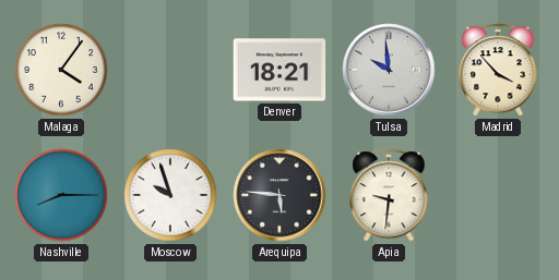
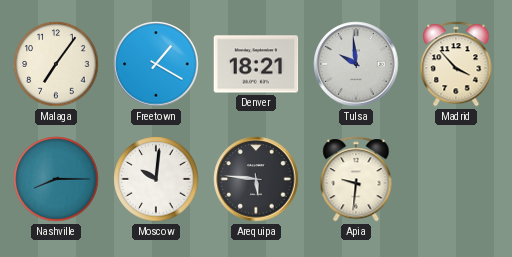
Malaga: 4:06 -> 7:06 (56, 64)
Freetown: none -> 1:20 (156, 64)
Moscow: 9:57 -> 10:01 (156, 179)
